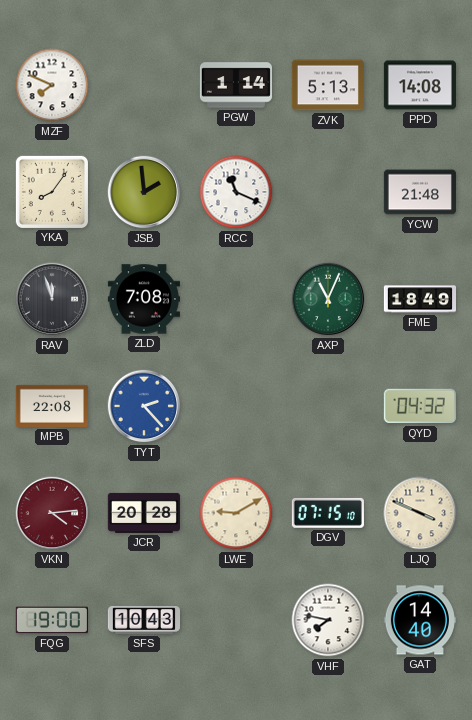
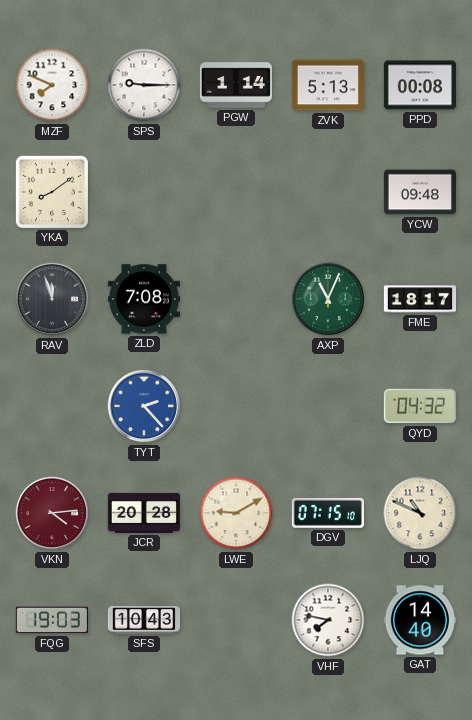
SPS: none -> 9:15 (144, 85)
PPD: 14:08 -> 00:08 (420, 85)
YKA: 8:06 -> 8:09 (52, 192)
JSB: 1:59 -> none (144, 192)
RCC: 11:19 -> none (236, 192)
YCW: 21:48 -> 09:48 (420, 192)
FME: 18:49 -> 18:17 (419, 299)
MPB: 22:08 -> none (52, 406)
LJQ: 3:49 -> 10:49 (420, 513)
FQG: 19:00 -> 19:03 (52, 620)
